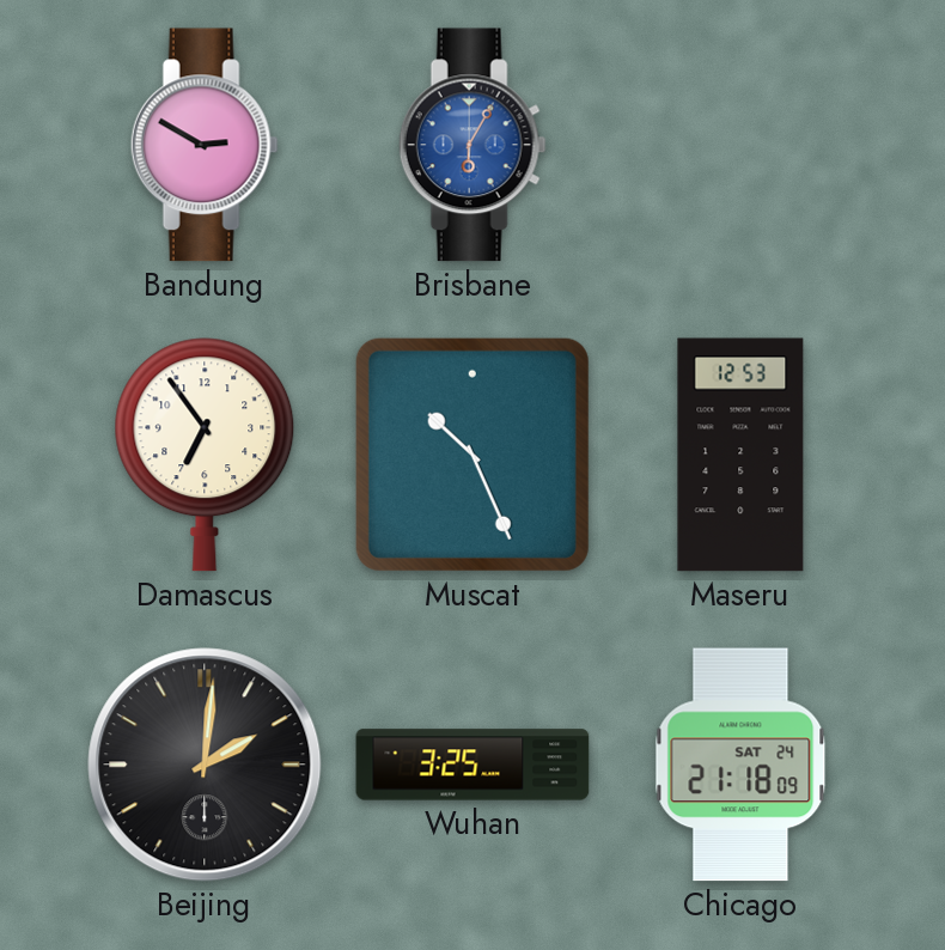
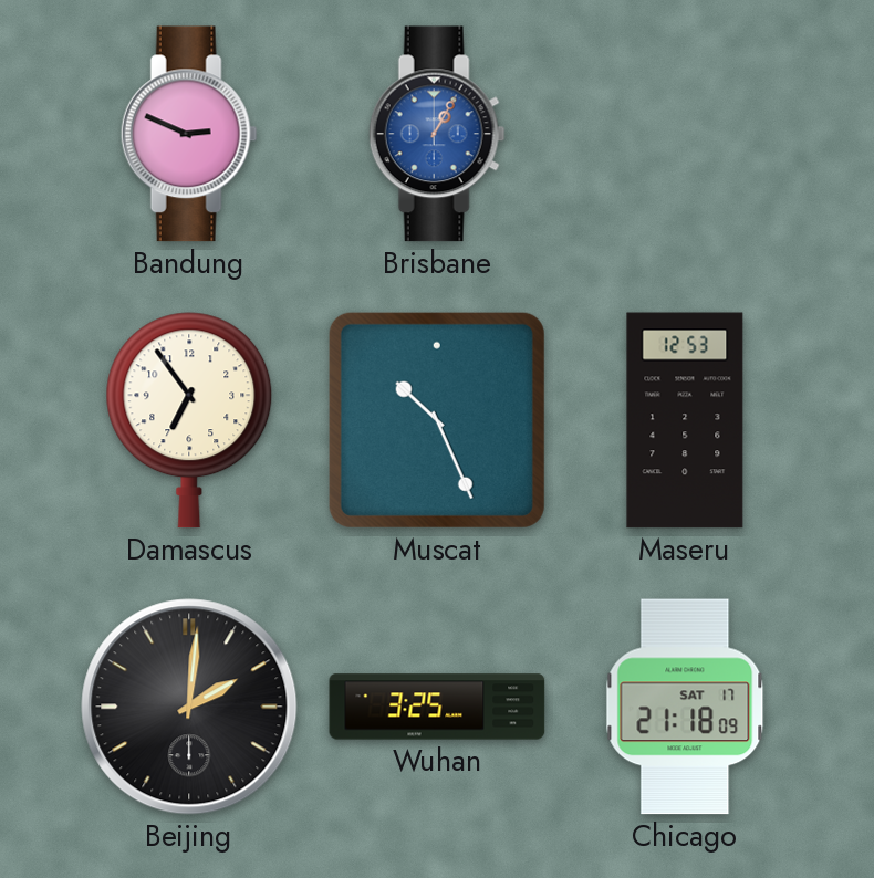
Bandung: 2:50 -> 2:49 (189, 134)
Brisbane: 6:05 -> 1:05 (437, 134)
Chicago date: SAT 24 -> SAT 17 (685, 707)
